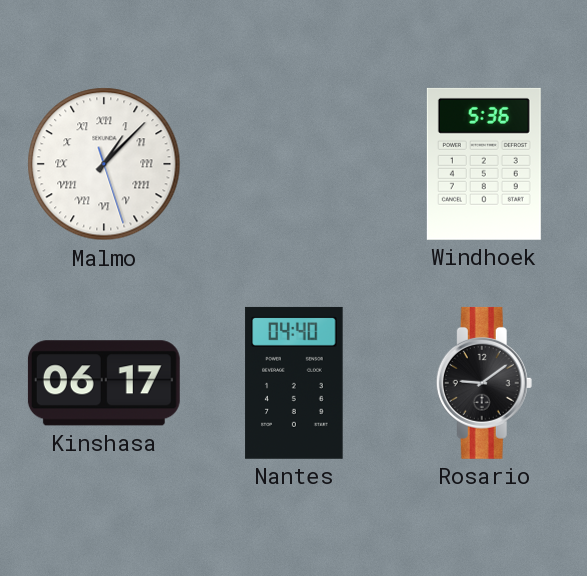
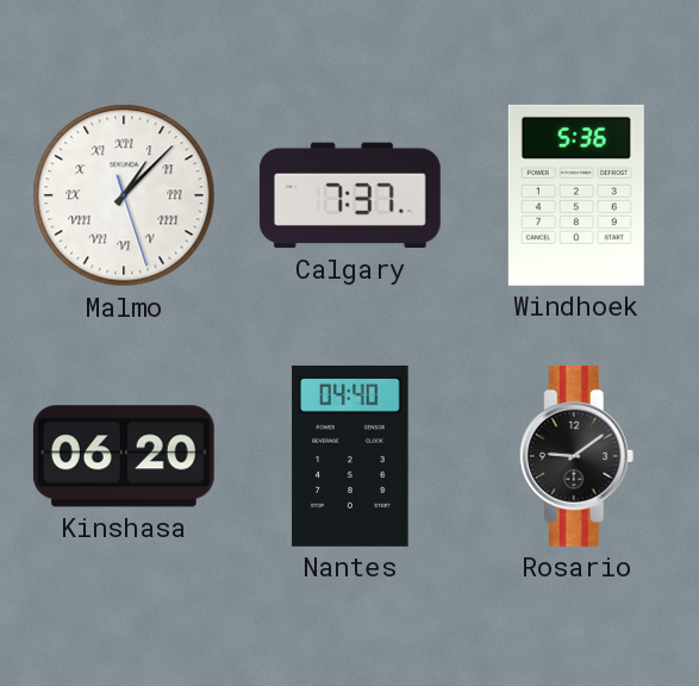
Calgary: none -> 7:37 (350, 195)
Kinshasa: 06:17 -> 06:20 (124, 456)
